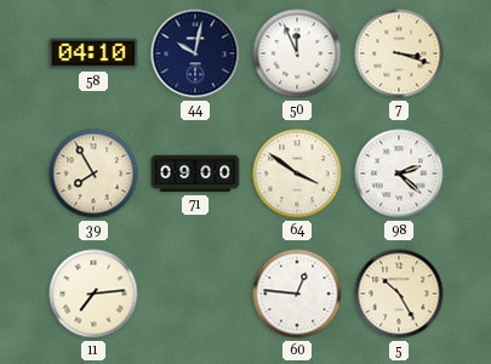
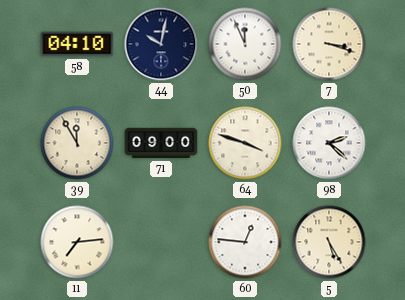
39: 7:55 -> 11:55 (77, 143)
64: 3:51 -> 3:48 (245, 143)
5: 10:25 -> 5:25 (329, 242)
